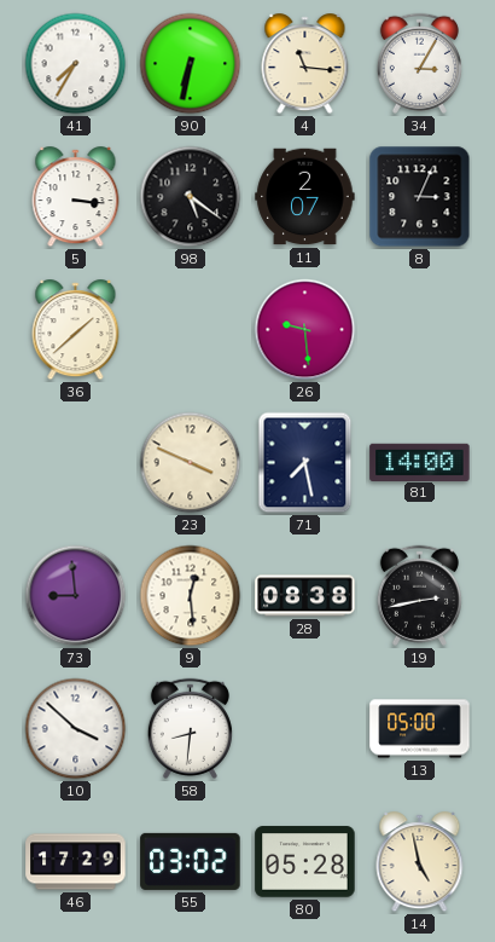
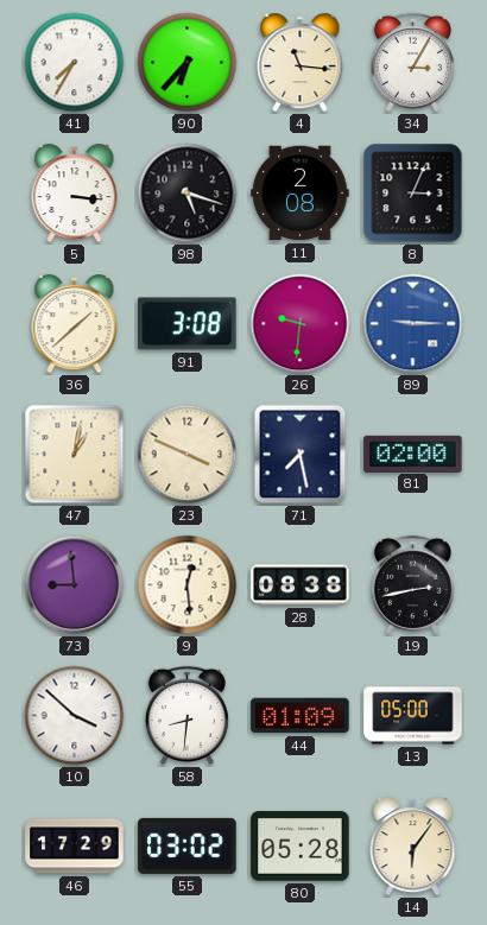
90: 6:32 -> 6:37 (188, 63)
98: 5:21 -> 5:18 (188, 194)
11: 2:07 -> 2:08 (301, 194)
91: none -> 3:08 (188, 324)
26: 9:29 -> 9:31 (301, 324)
89: none -> 9:15 (413, 324)
47: none -> 1:02 (75, 455)
81: 14:00 -> 02:00 (413, 454)
44: none -> 01:09 (301, 716)
14: 4:58 -> 6:06 (413, 847)
